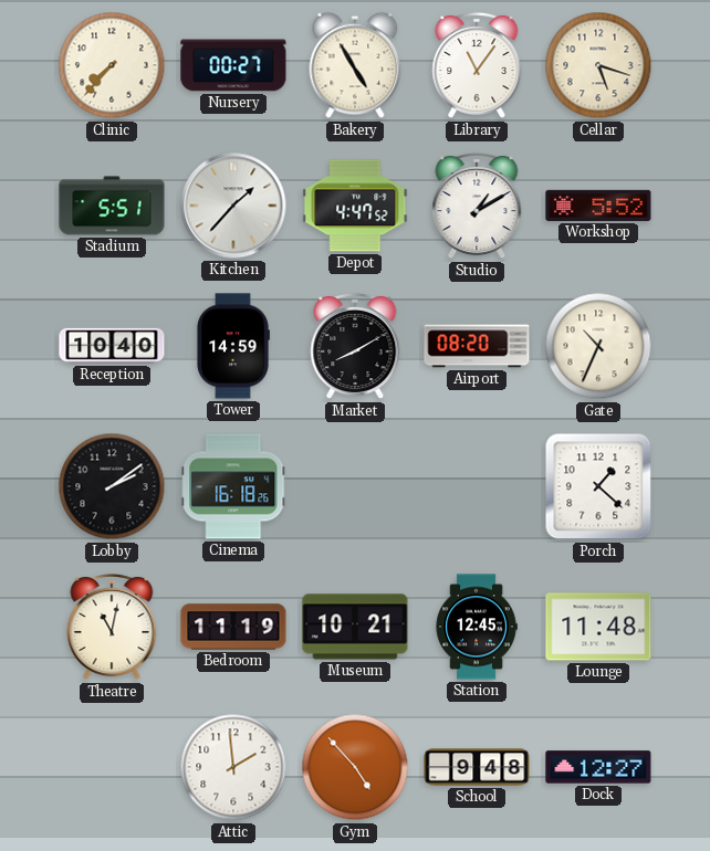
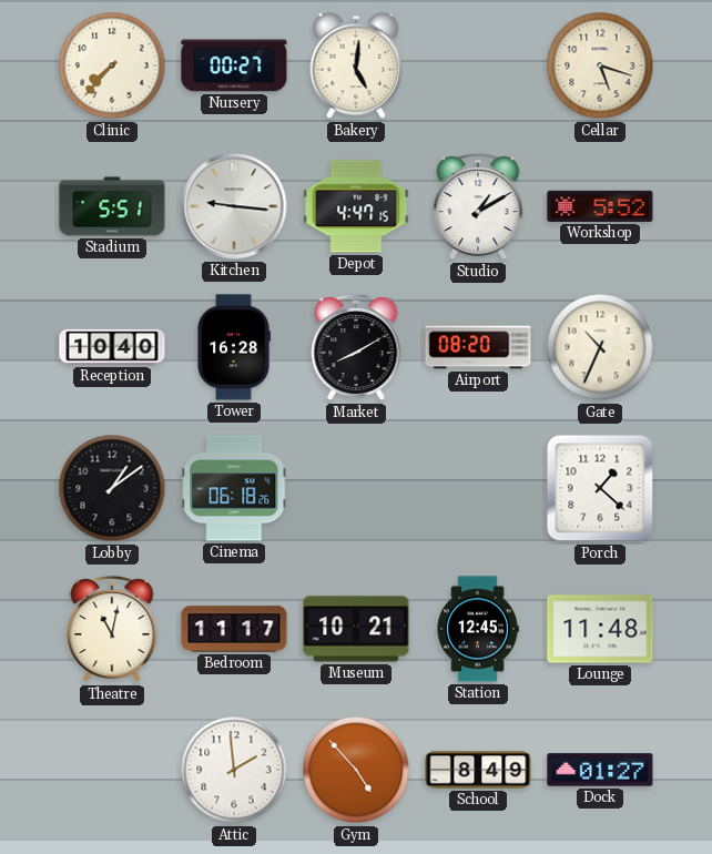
Bakery: 4:55 -> 5:01 (356, 65)
Library: 11:06 -> none (477, 65)
Kitchen: 1:37 -> 9:16 (234, 206)
Depot: 4:47:52 -> 4:47:15 (356, 206)
Tower: 14:59 -> 16:28 (234, 347)
Lobby: 2:09 -> 1:09 (112, 488)
Cinema: 16:18 -> 06:18 (234, 488)
Bedroom: 11:19 -> 11:17 (234, 629)
School: 9:48 -> 8:49 (478, 770)
Dock: 12:27 -> 01:27 (600, 770)
